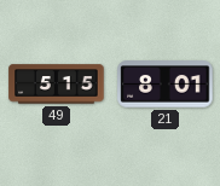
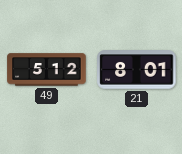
49: 5:15 -> 5:12 (47, 70)
